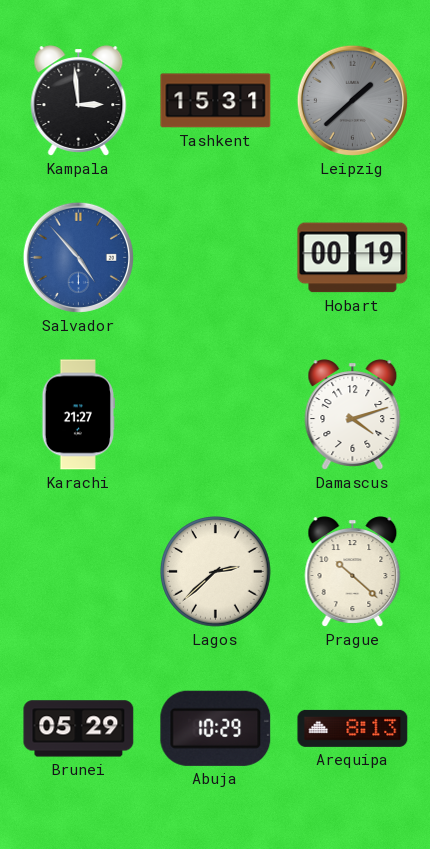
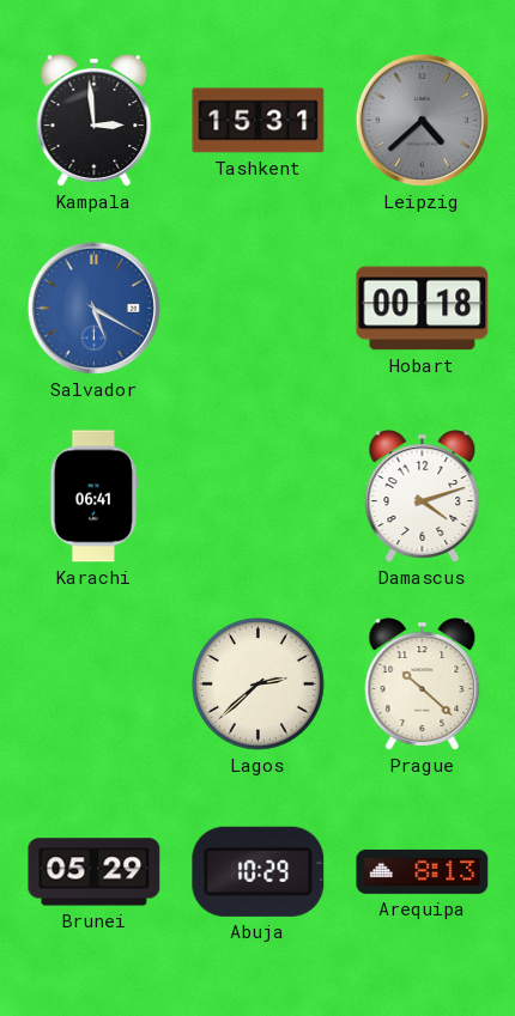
Leipzig: 1:38 -> 4:38 (422, 120)
Salvador: 4:53 -> 5:20 (93, 308)
Hobart: 00:19 -> 00:18 (423, 309)
Karachi: 21:27 -> 06:41 (93, 497)
